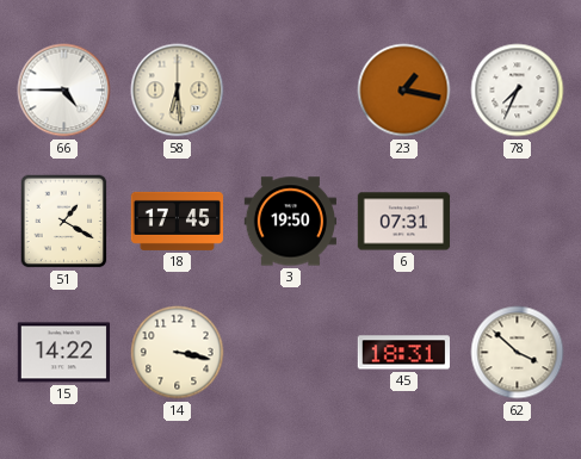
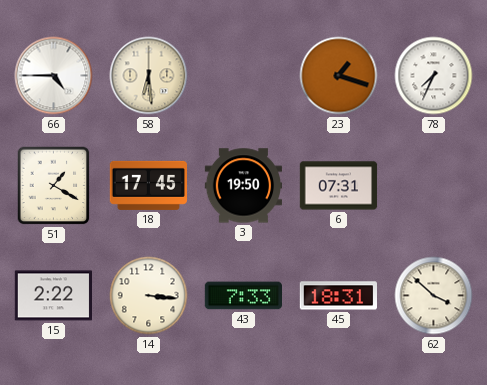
23: 1:17 -> 1:18 (339, 76)
15: 14:22 -> 2:22 (53, 296)
14: 3:17 -> 3:16 (149, 296)
43: none -> 7:33 (243, 296)
